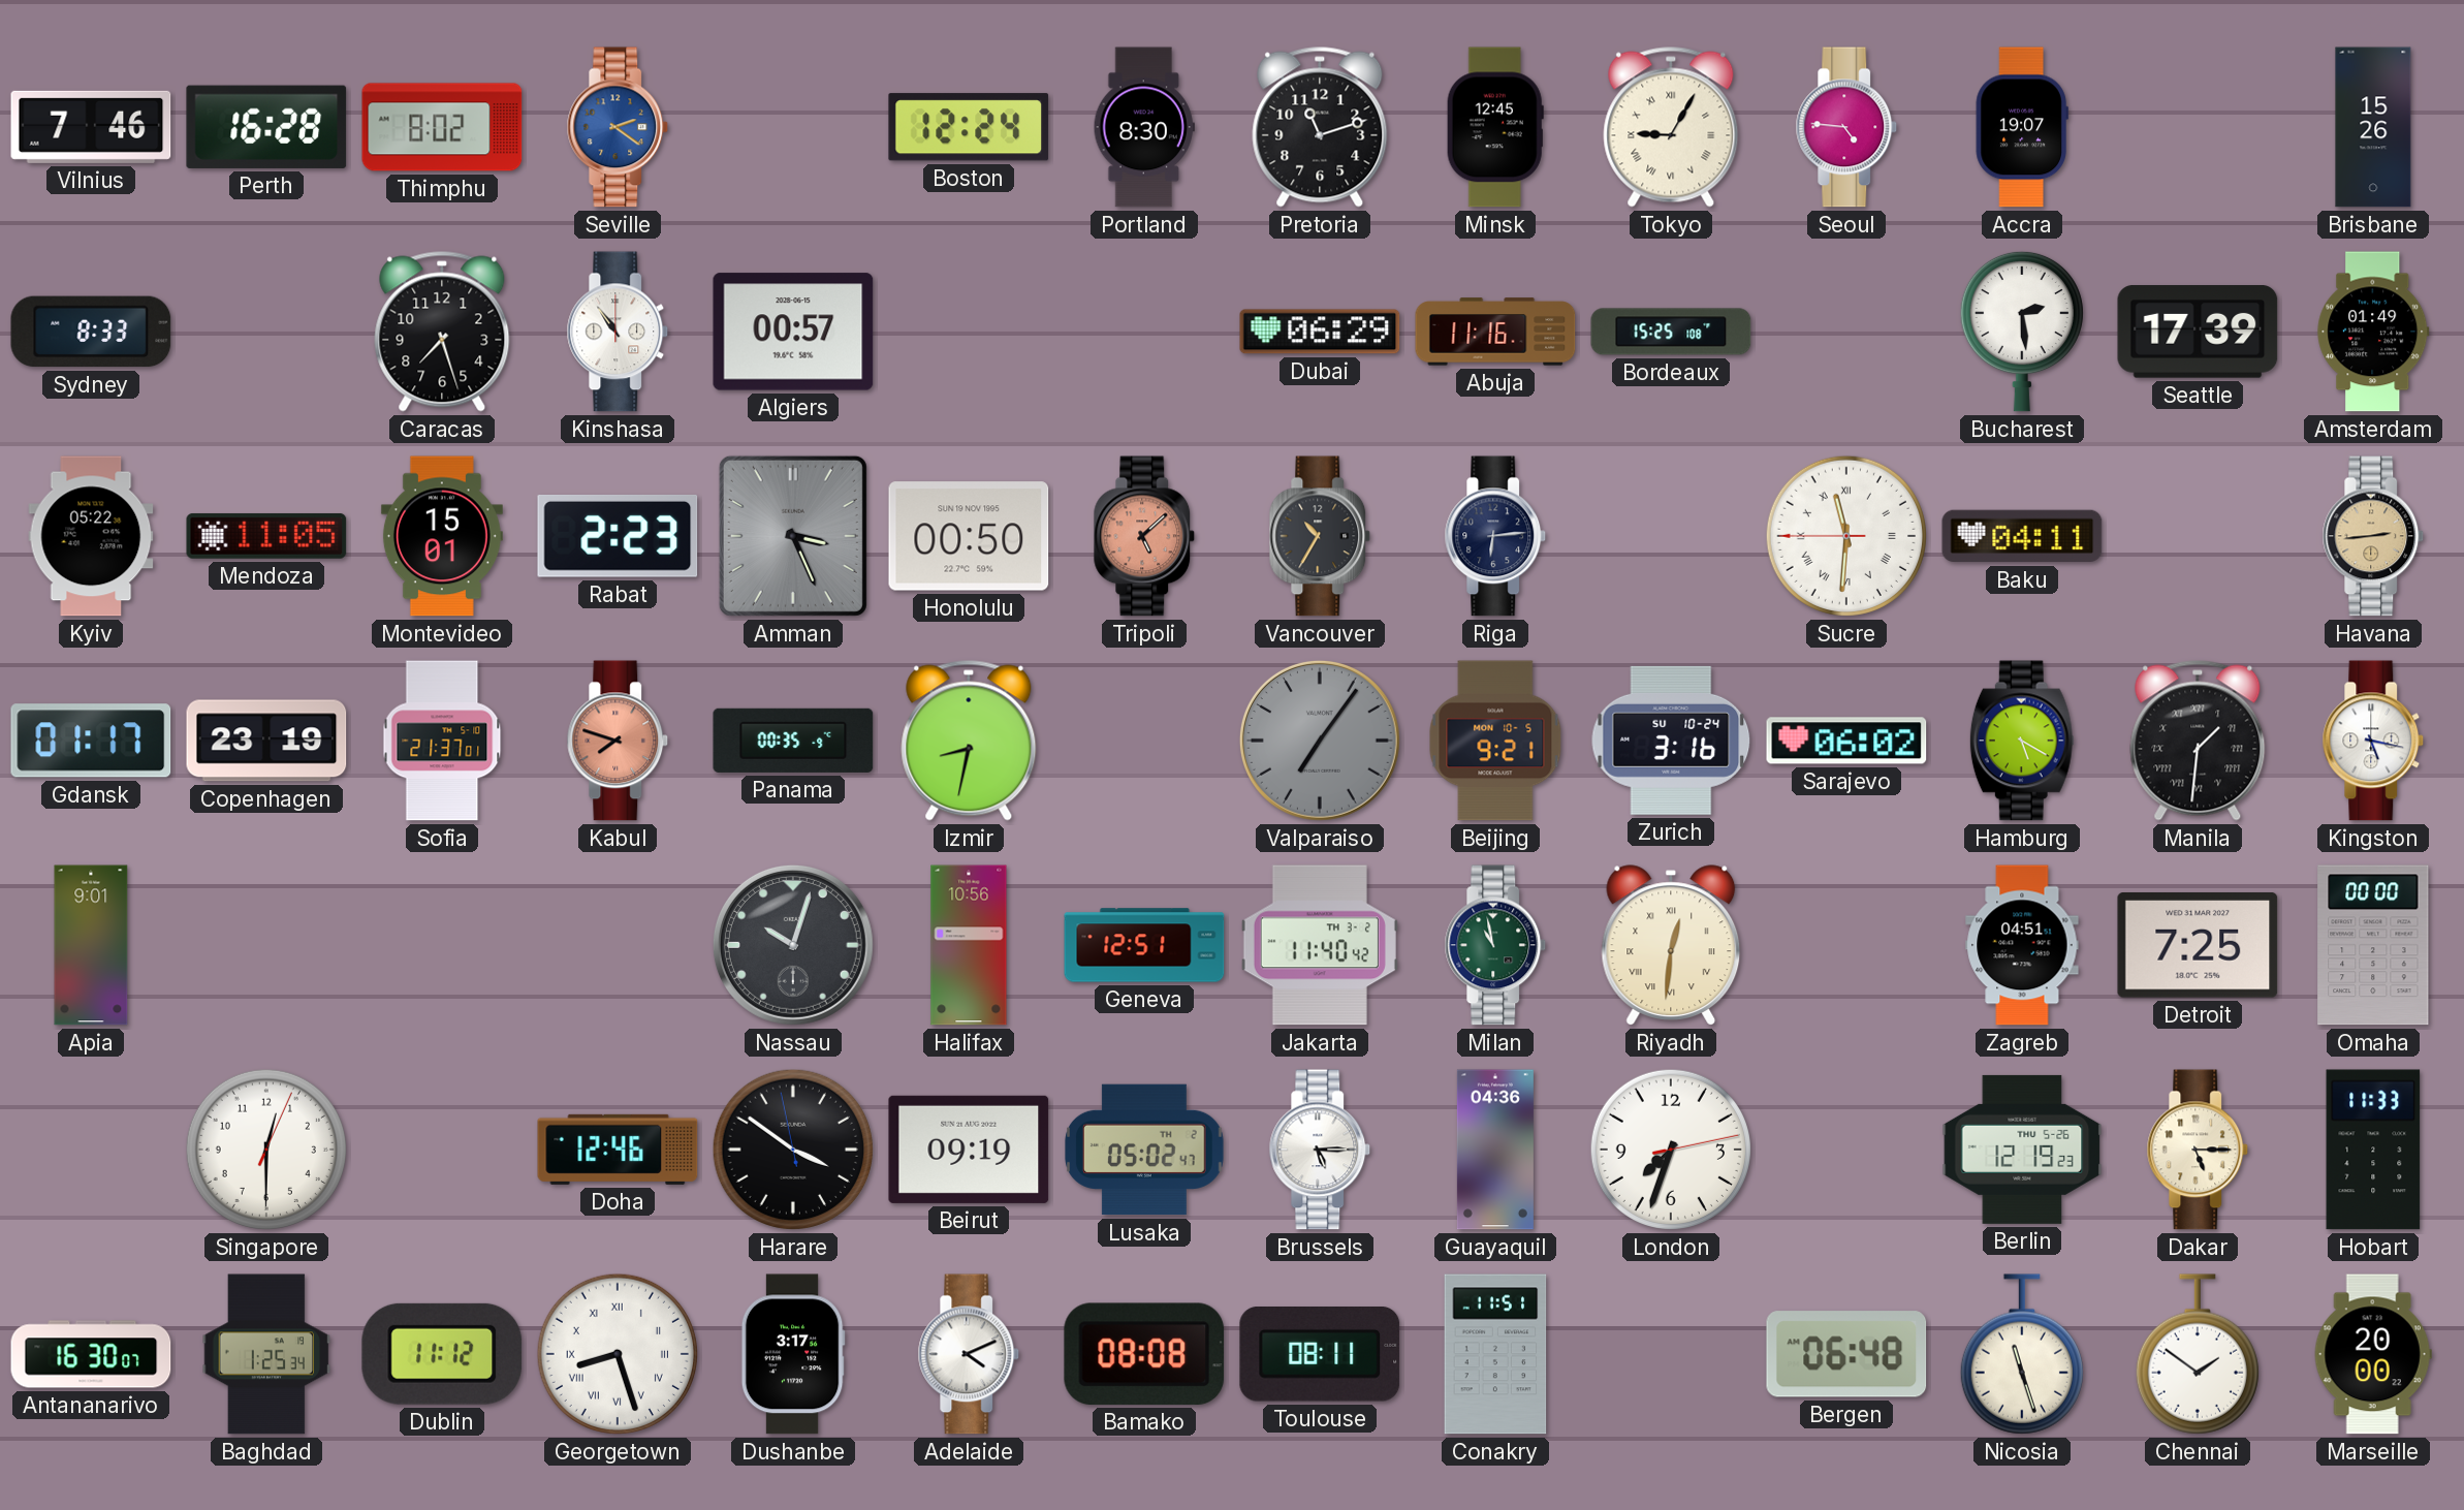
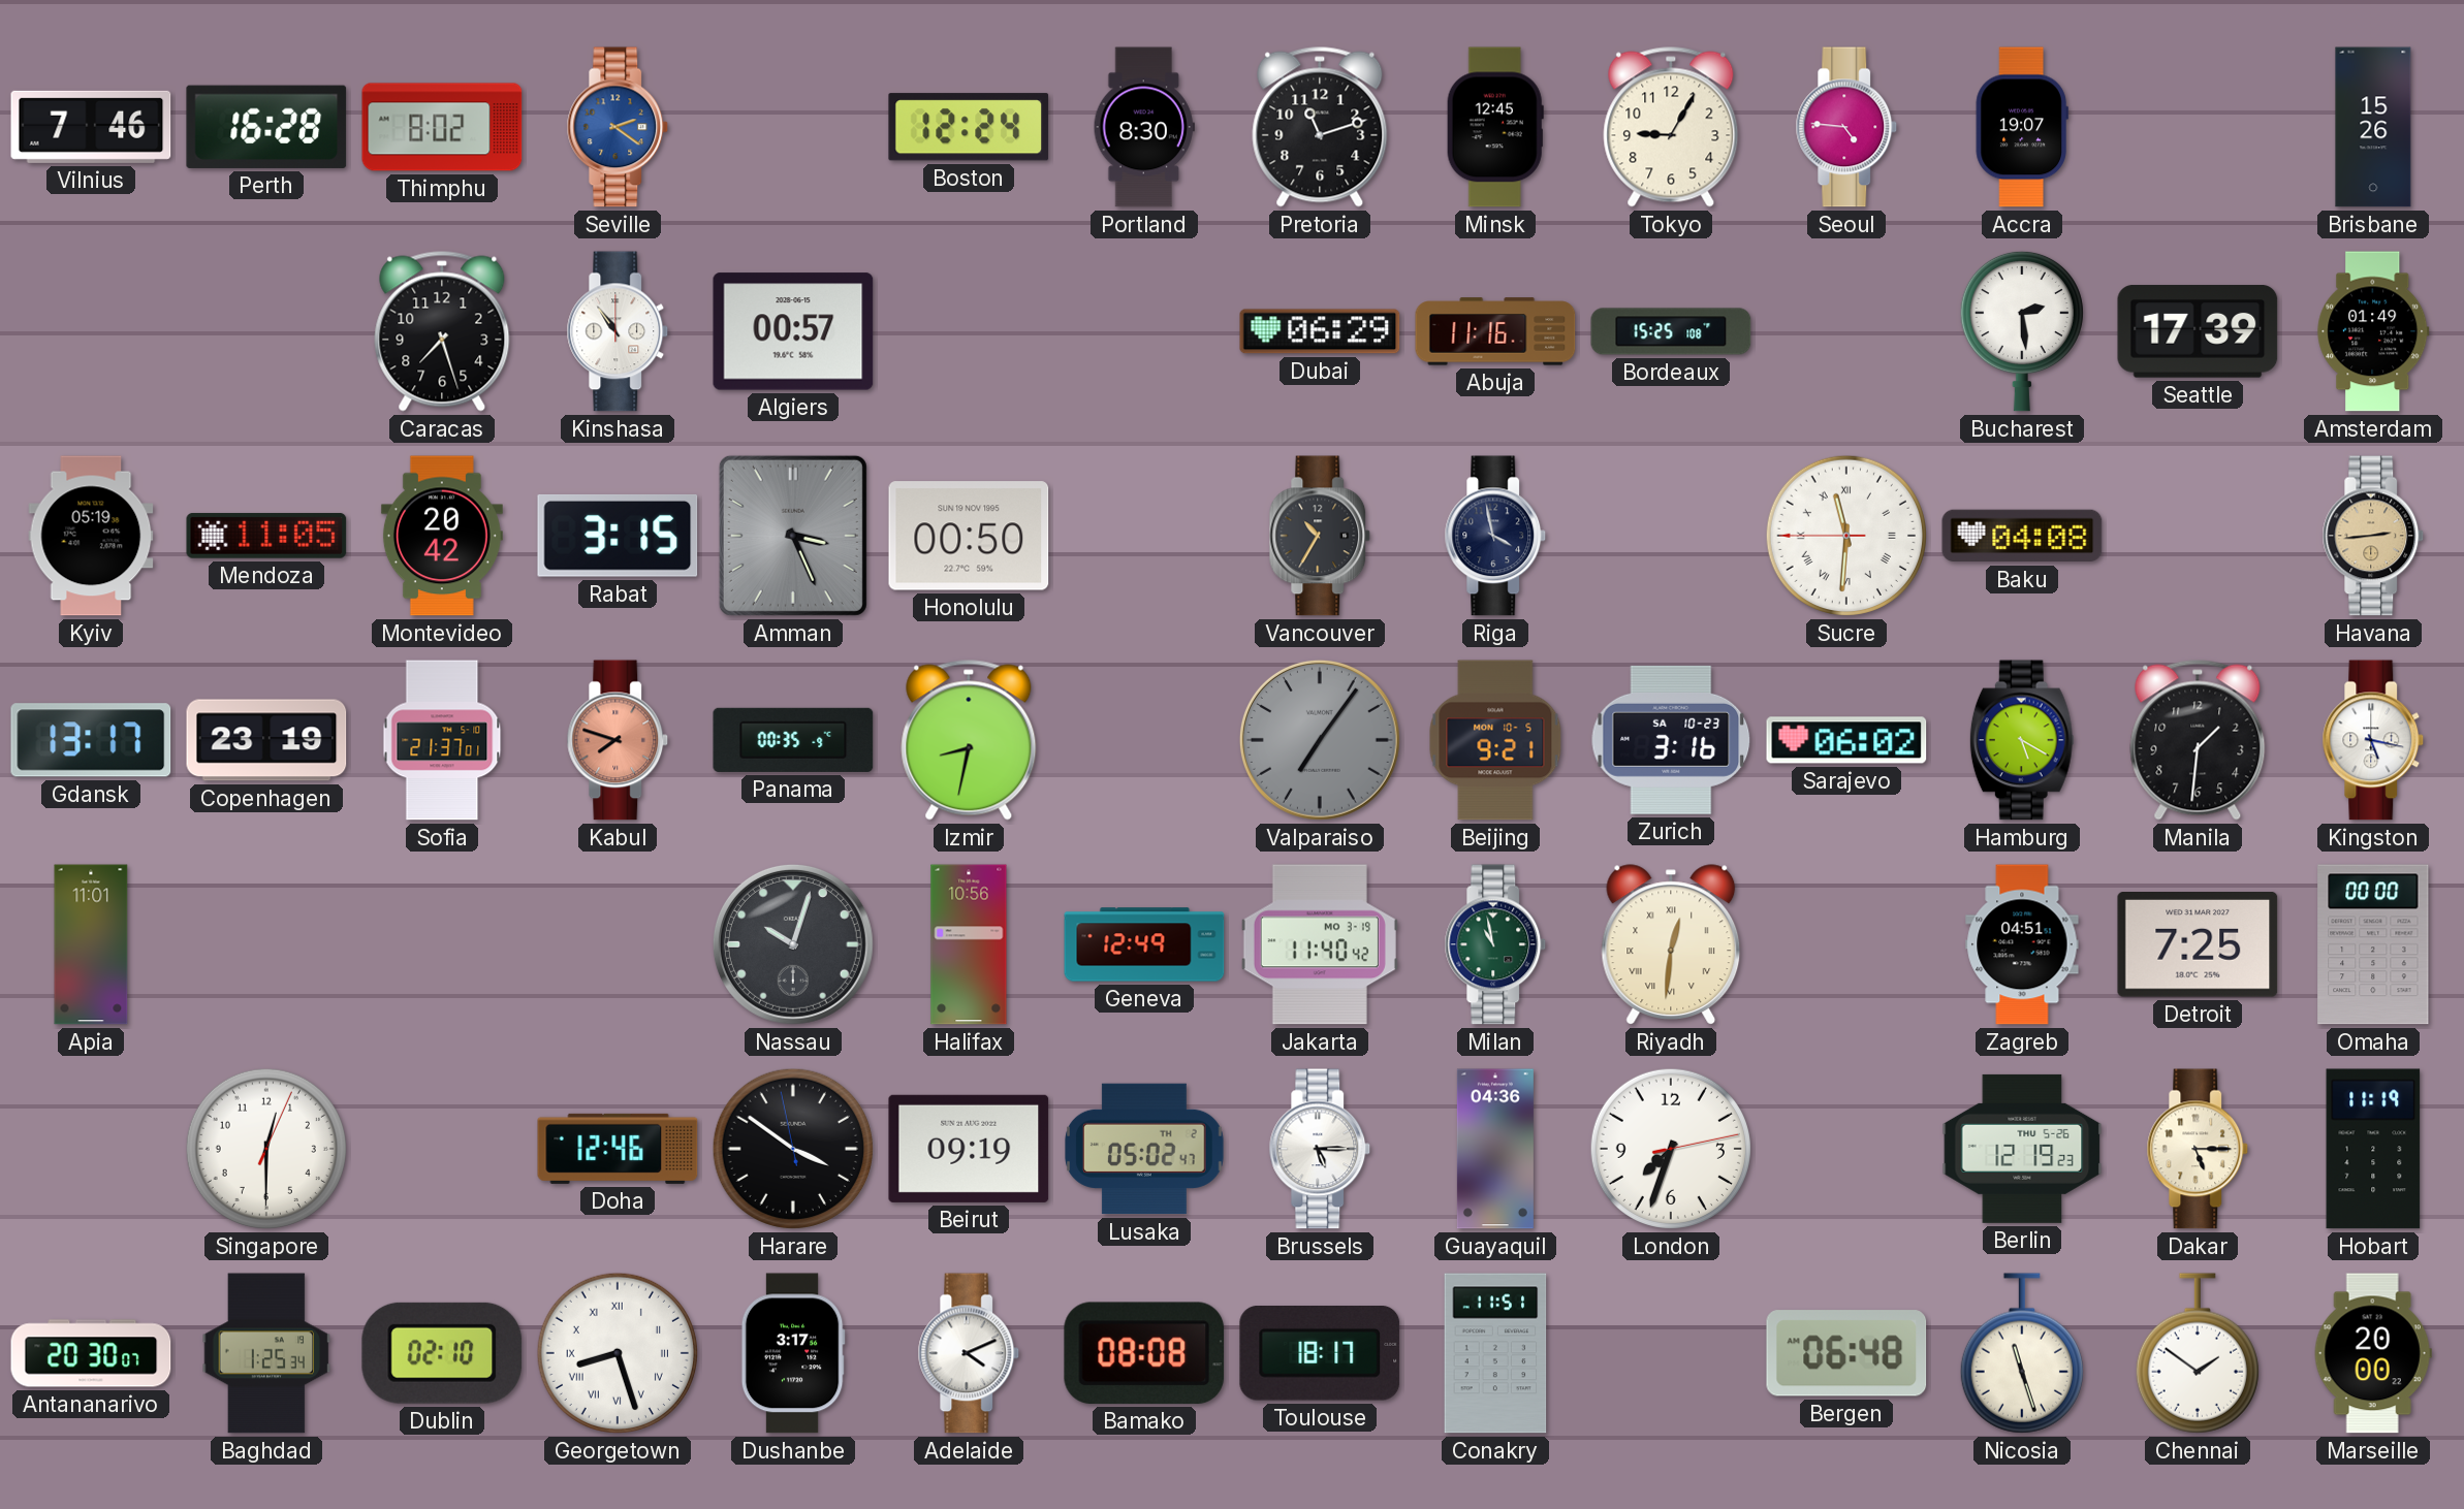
Tokyo numerals: Roman -> Arabic (1671, 127)
Sydney: 8:33 -> none (91, 332)
Kyiv: 05:22 -> 05:19 (91, 536)
Montevideo: 15:01 -> 20:42 (442, 536)
Rabat: 2:23 -> 3:15 (618, 536)
Tripoli: 5:08 -> none (1144, 536)
Riga: 6:14 -> 3:58 (1495, 536)
Baku: 04:11 -> 04:08 (2022, 536)
Gdansk: 01:17 -> 13:17 (91, 740)
Zurich date: SU 10-24 -> SA 10-23 (1671, 740)
Manila numerals: Roman -> Arabic (2198, 740)
Apia: 9:01 -> 11:01 (91, 944)
Geneva: 12:51 -> 12:49 (1144, 944)
Jakarta date: TH 3-2 -> MO 3-19 (1320, 944)
Hobart: 11:33 -> 11:19 (2373, 1149)
Antananarivo: 16:30 -> 20:30 (91, 1353)
Dublin: 11:12 -> 02:10 (442, 1353)
Toulouse: 08:11 -> 18:17 (1320, 1354)
